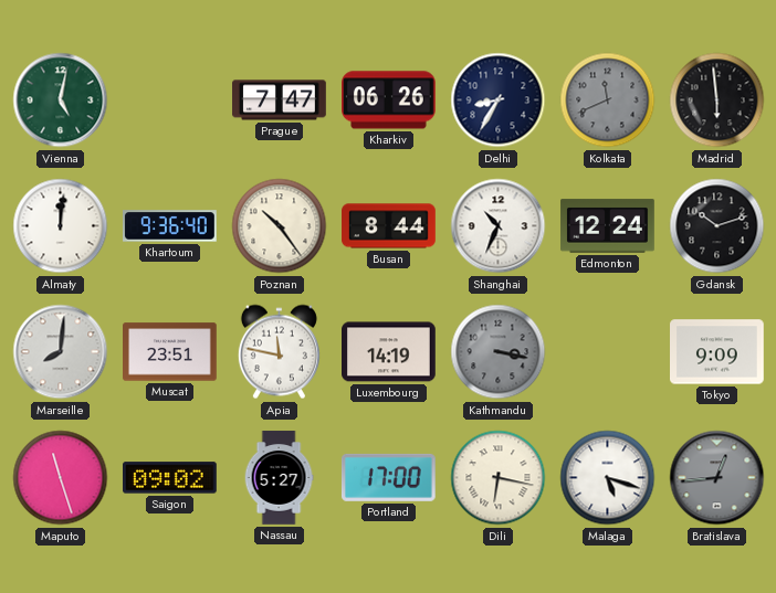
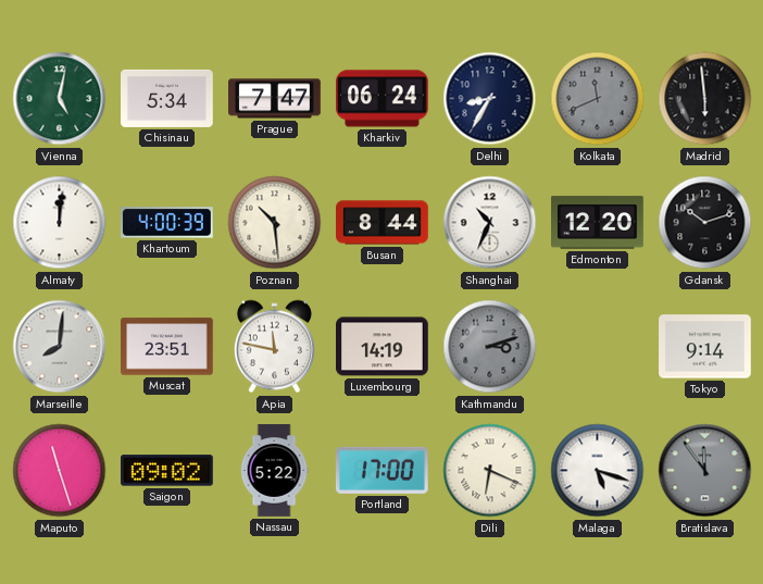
Chisinau: none -> 5:34 (167, 98)
Kharkiv: 06:26 -> 06:24 (383, 99)
Khartoum: 9:36 -> 4:00 (167, 223)
Poznan: 10:24 -> 10:29 (275, 223)
Edmonton: 12:24 -> 12:20 (598, 223)
Kathmandu: 3:17 -> 3:12 (490, 347)
Tokyo: 9:09 -> 9:14 (705, 347)
Nassau: 5:27 -> 5:22 (274, 471)
Dili: 6:17 -> 6:19 (490, 471)
Bratislava: 12:44 -> 11:54 (705, 471)
